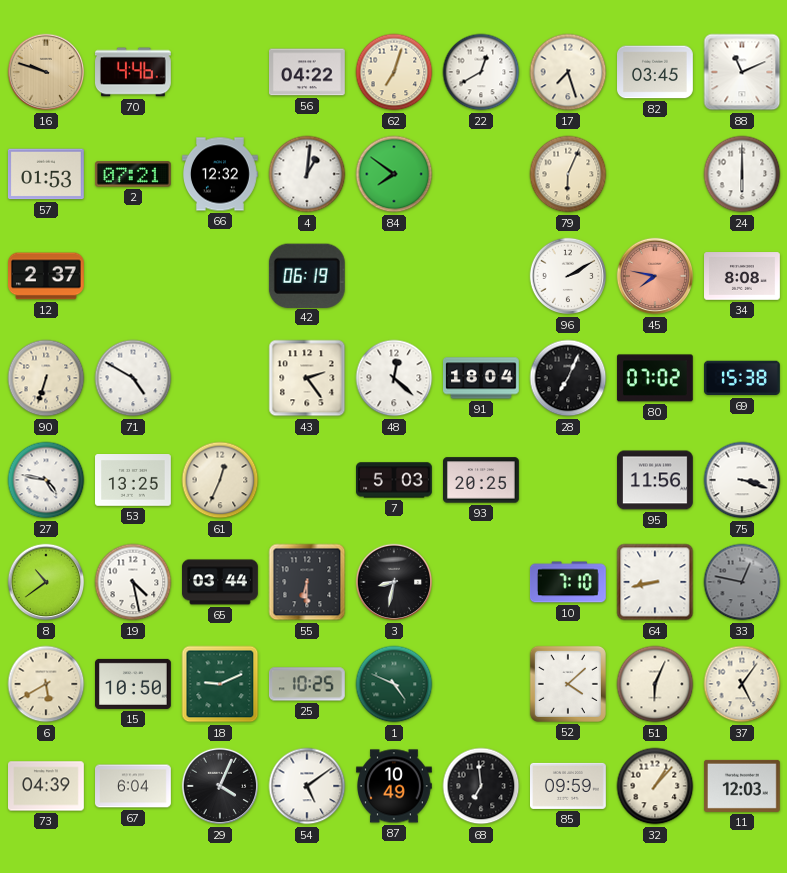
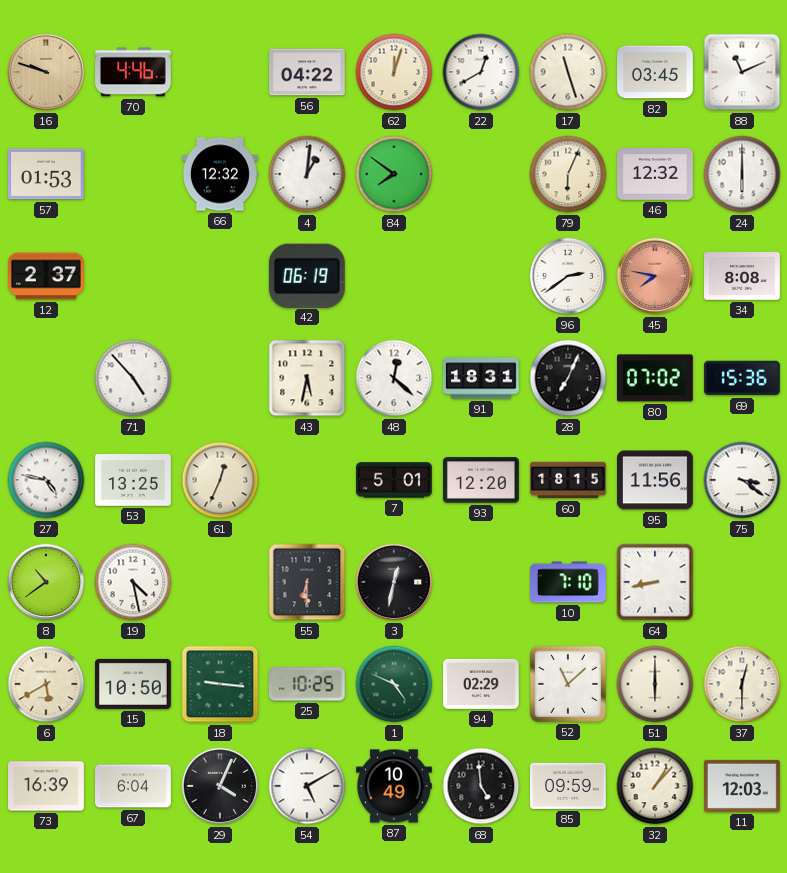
62: 7:03 -> 12:03 (394, 72)
17: 7:27 -> 11:27 (568, 72)
2: 07:21 -> none (133, 174)
46: none -> 12:32 (656, 174)
96: 2:10 -> 2:39 (568, 276)
90: 6:33 -> none (46, 378)
71: 4:50 -> 4:53 (133, 378)
43: 2:24 -> 5:32 (307, 378)
91: 18:04 -> 18:31 (482, 378)
69: 15:38 -> 15:36 (742, 378)
7: 5:03 -> 5:01 (395, 480)
93: 20:25 -> 12:20 (482, 480)
60: none -> 18:15 (568, 480)
75: 3:18 -> 3:21 (742, 480)
65: 03:44 -> none (221, 582)
3: 8:32 -> 12:32 (394, 582)
33: 12:47 -> none (742, 582)
18: 9:11 -> 9:16 (220, 684)
94: none -> 02:29 (482, 684)
52: 4:08 -> 11:08 (568, 684)
51: 6:04 -> 6:00 (655, 684)
37: 5:06 -> 12:30 (742, 684)
73: 04:39 -> 16:39 (47, 786)
54: 5:09 -> 5:10 (307, 786)
68: 6:59 -> 4:59 (481, 786)
